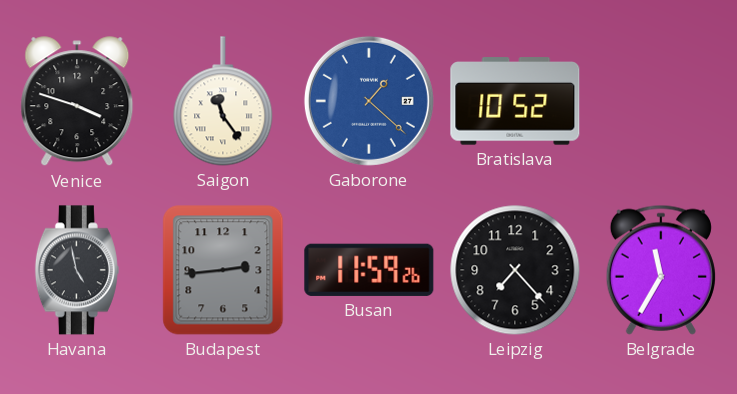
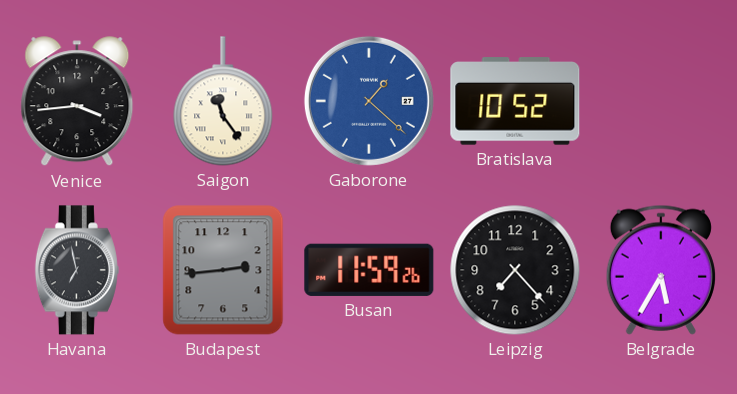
Venice: 3:48 -> 3:44 (77, 102)
Havana: 4:58 -> 6:58 (77, 270)
Belgrade: 11:35 -> 5:35 (661, 270)
